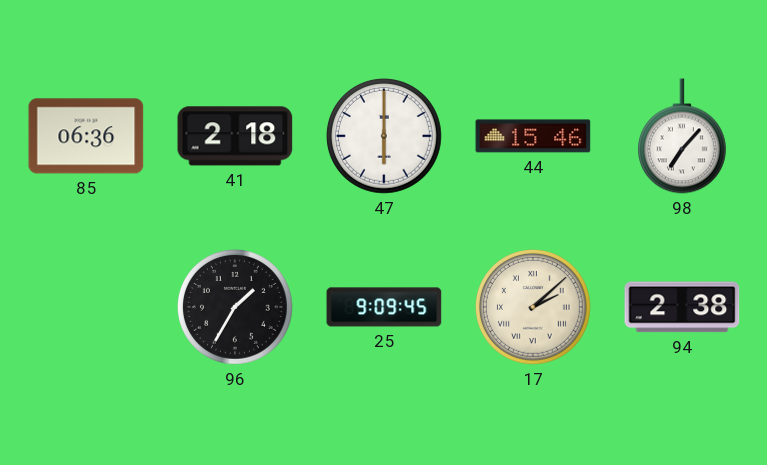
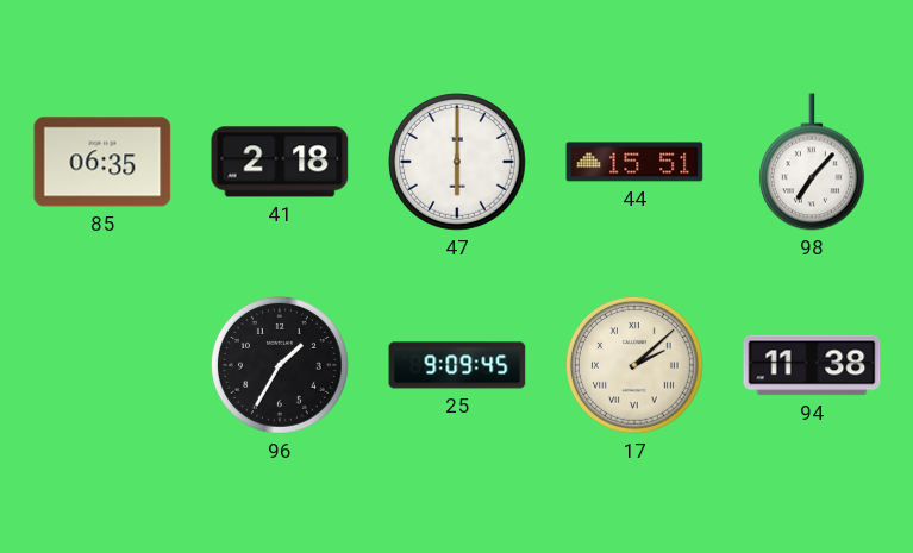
85: 06:36 -> 06:35 (102, 162)
44: 15:46 -> 15:51 (634, 162)
94: 2:38 -> 11:38 (812, 365)
